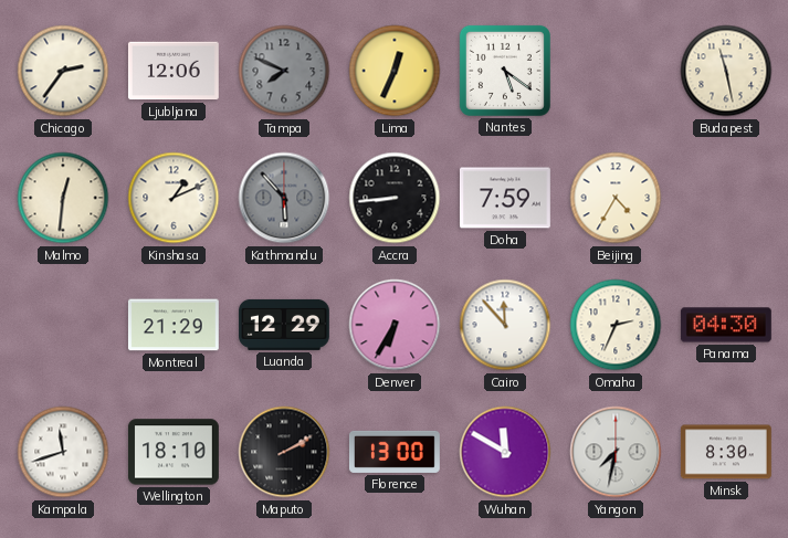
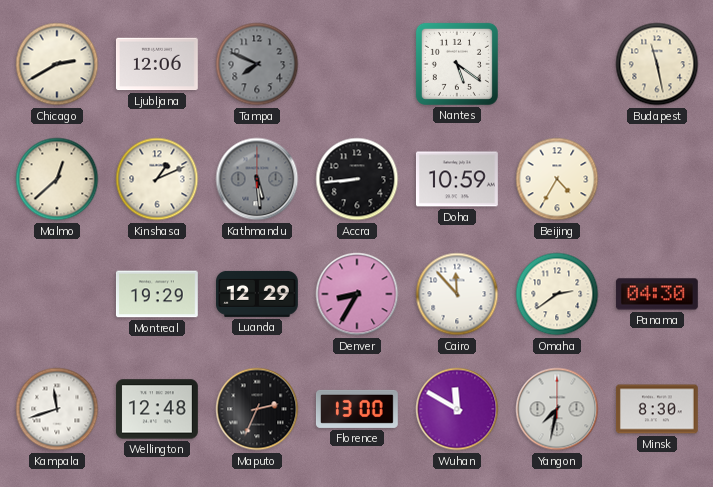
Chicago: 2:36 -> 2:40 (57, 64)
Lima: 12:34 -> none (395, 71)
Malmo: 12:31 -> 12:38 (57, 179)
Kathmandu: 5:53 -> 5:29 (257, 179)
Doha: 7:59 -> 10:59 (457, 179)
Montreal: 21:29 -> 19:29 (157, 294)
Denver: 6:35 -> 8:35 (357, 294)
Omaha: 2:34 -> 2:39 (557, 294)
Wellington: 18:10 -> 12:48 (157, 409)
Maputo: 2:10 -> 2:34 (257, 409)
